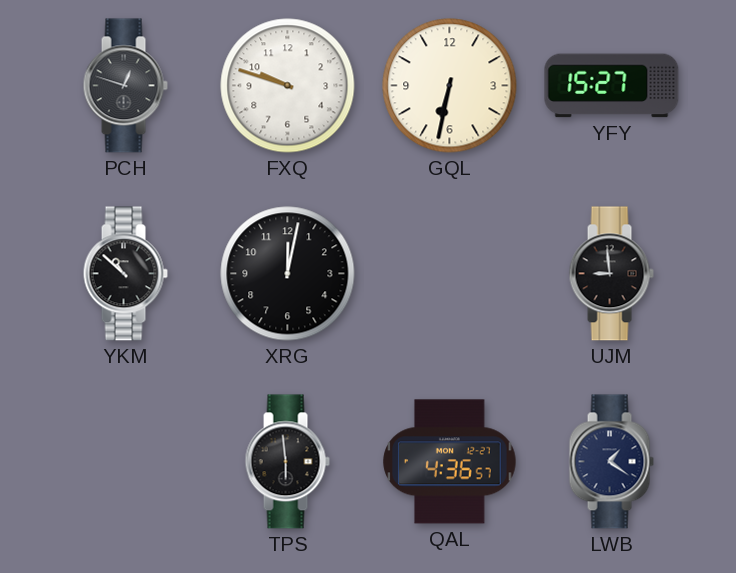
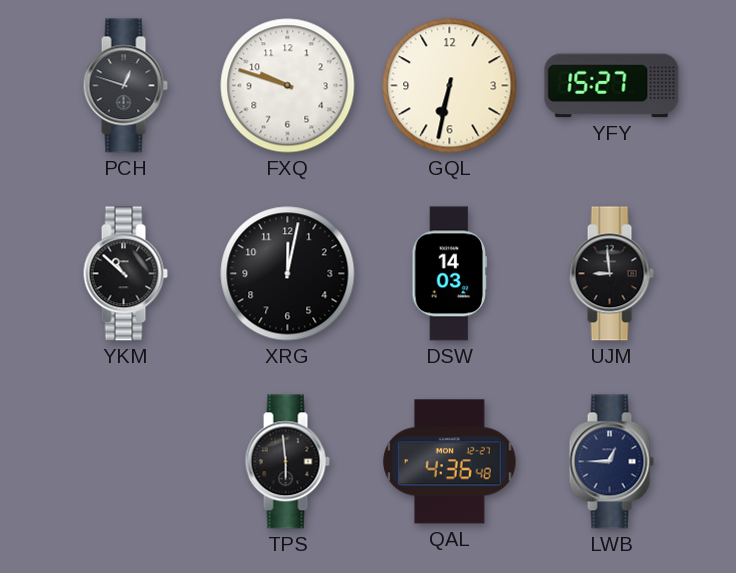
DSW: none -> 14:03 (450, 274)
QAL: 4:36:57 -> 4:36:48 (450, 462)
LWB: 1:21 -> 12:45 (611, 462)
